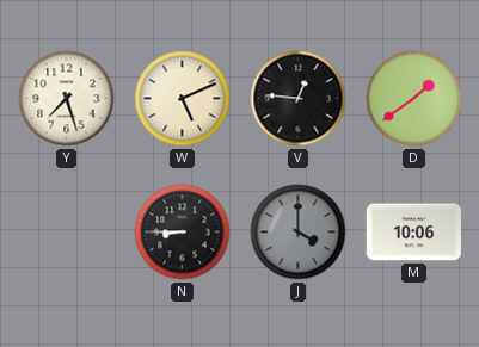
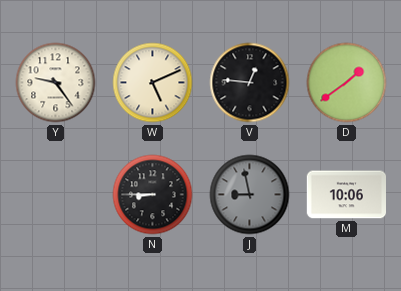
Y: 7:27 -> 9:24 (56, 83)
J: 4:00 -> 8:58 (250, 195)
